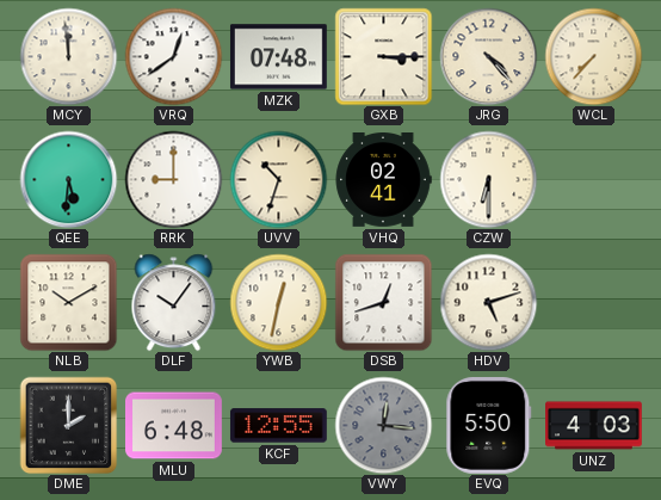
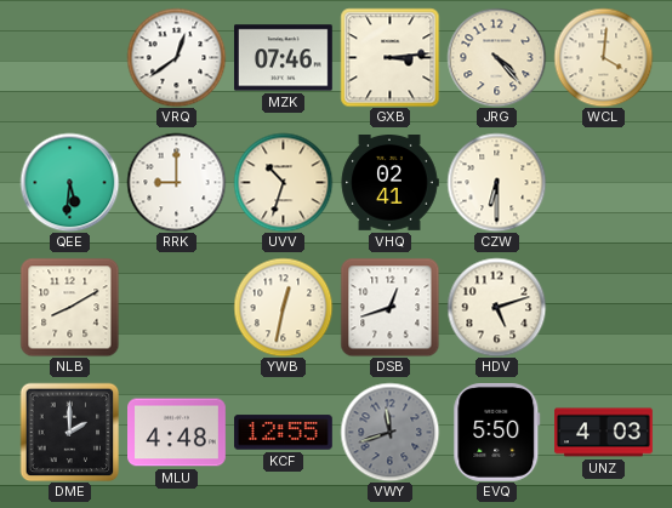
MCY: 11:59 -> none (68, 56)
MZK: 07:48 -> 07:46 (283, 58)
GXB: 3:15 -> 3:14 (389, 57)
WCL: 7:37 -> 4:01 (603, 57)
NLB: 10:10 -> 8:10 (69, 307)
DLF: 10:06 -> none (174, 302)
MLU: 6:48 -> 4:48 (177, 433)
VWY: 12:16 -> 11:42 (389, 432)
